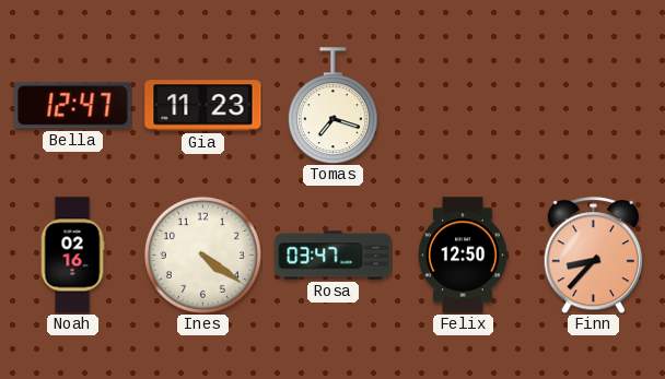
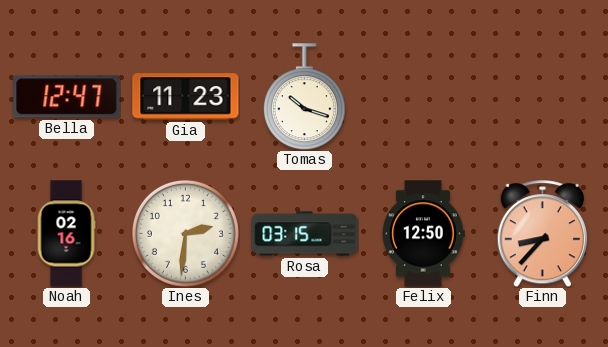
Tomas: 7:18 -> 10:18 (304, 97)
Ines: 4:21 -> 2:31 (185, 233)
Rosa: 03:47 -> 03:15 (305, 234)
